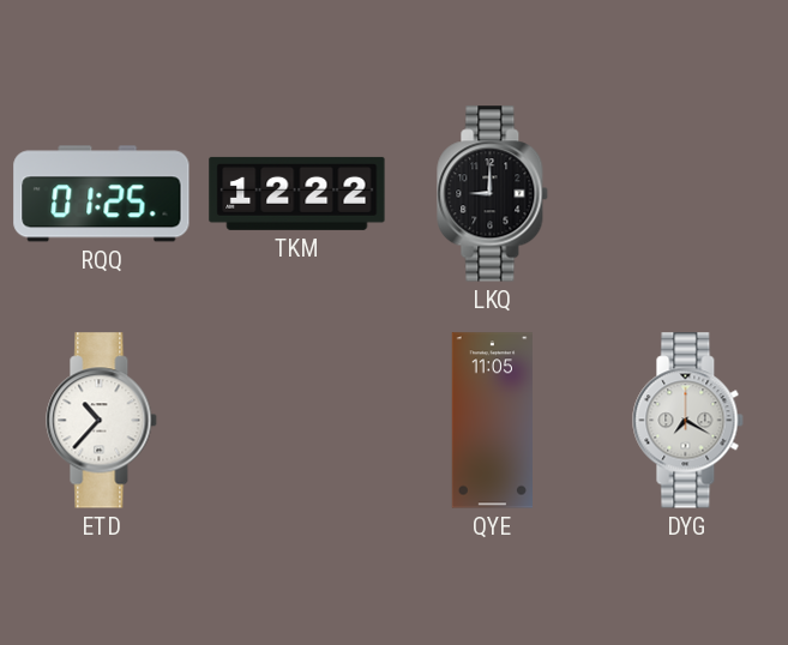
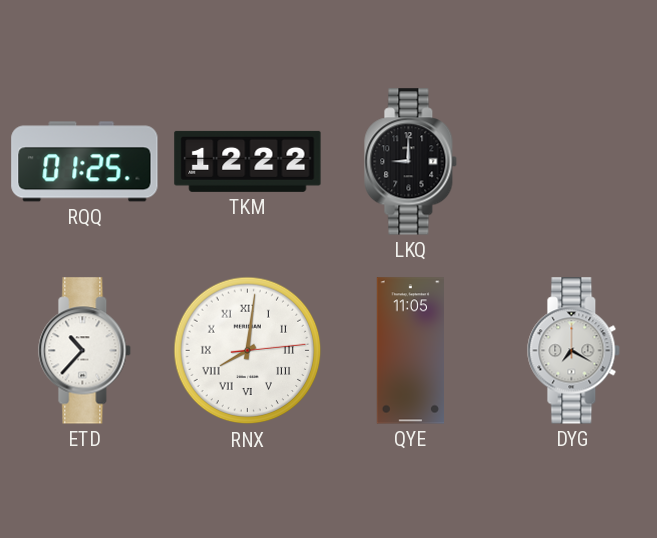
RNX: none -> 8:01 (248, 351)
